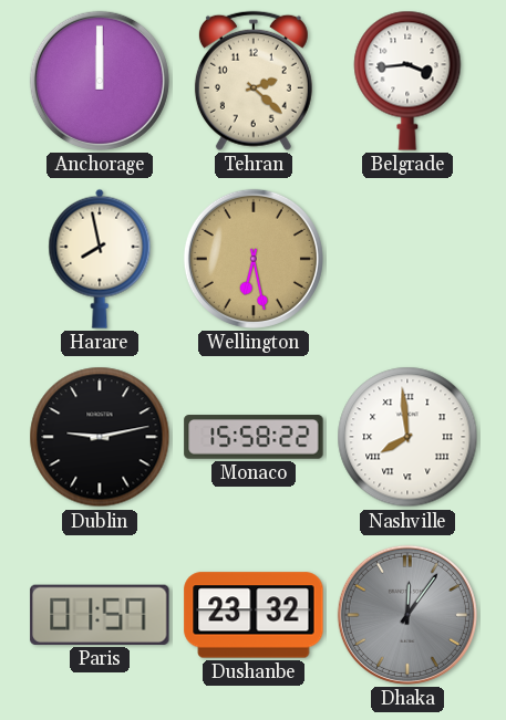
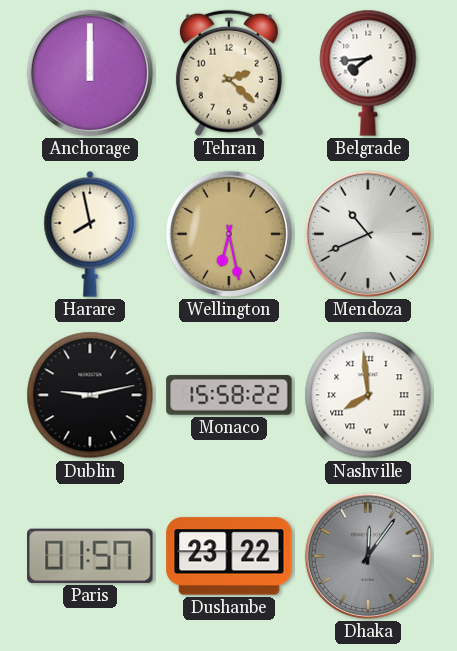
Belgrade: 3:44 -> 7:44 (368, 73)
Mendoza: none -> 10:41 (368, 234)
Dushanbe: 23:32 -> 23:22 (229, 556)
